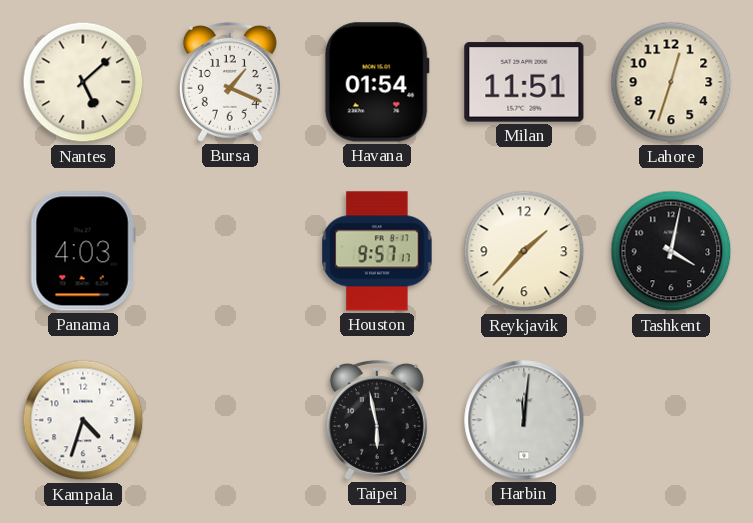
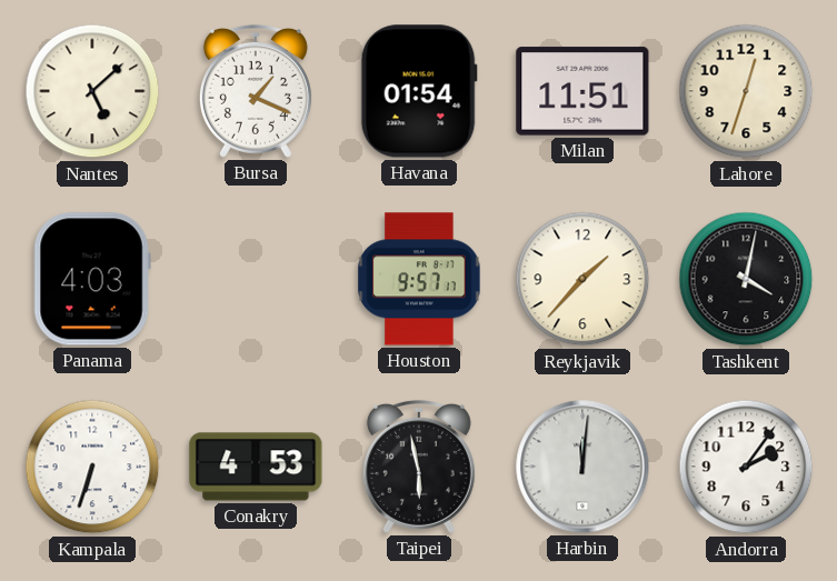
Kampala: 4:33 -> 6:33 (92, 467)
Conakry: none -> 4:53 (256, 467)
Andorra: none -> 2:06 (746, 467)
